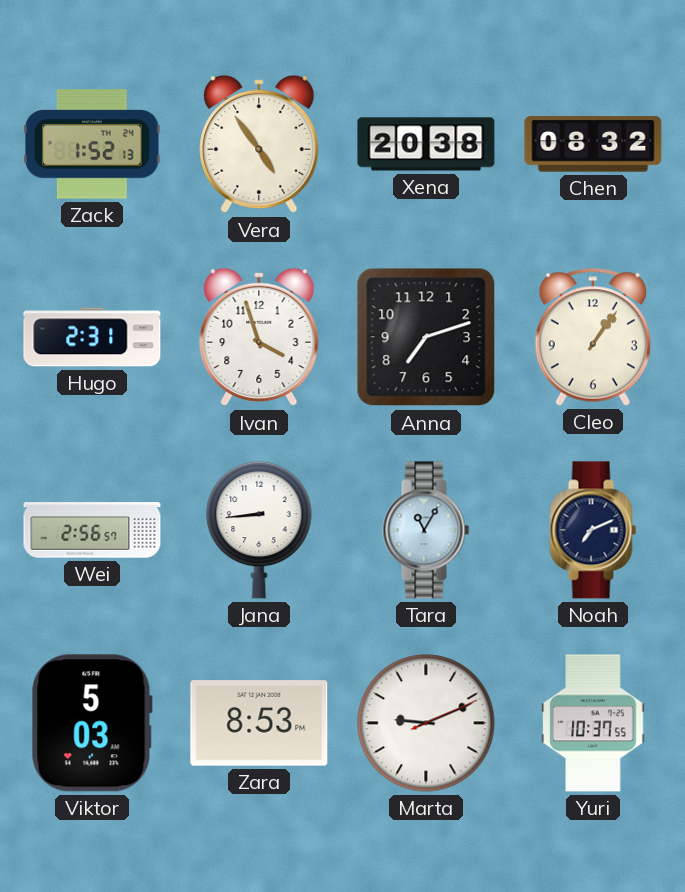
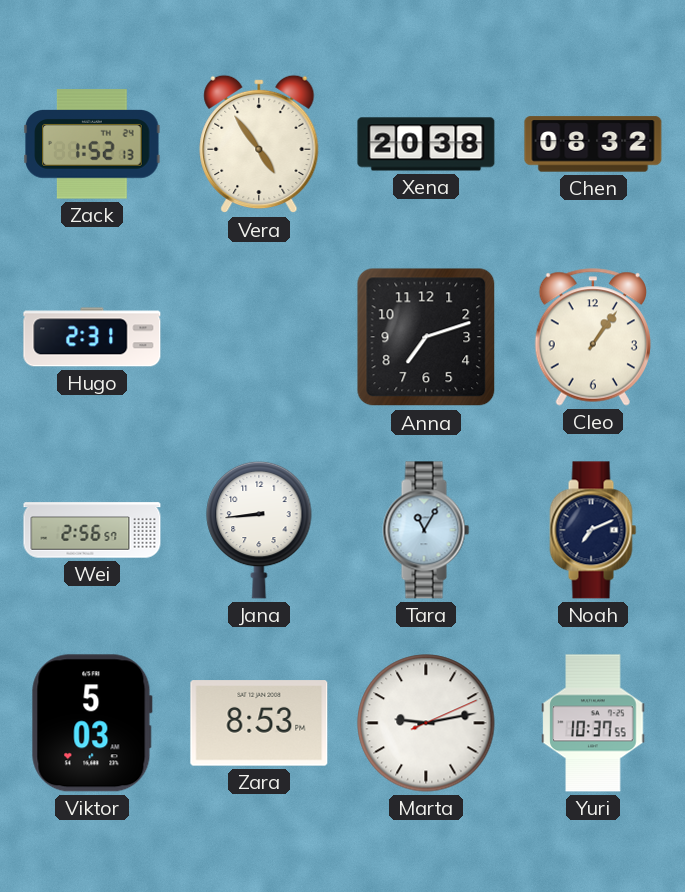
Ivan: 3:57 -> none (259, 337)
Marta: 9:11 -> 9:13 (426, 723)
